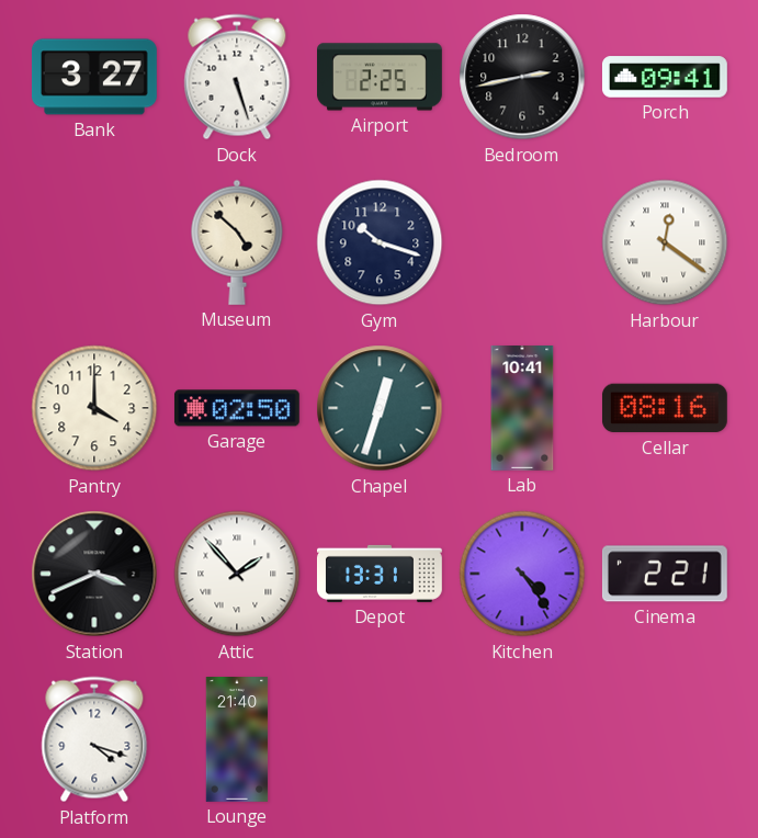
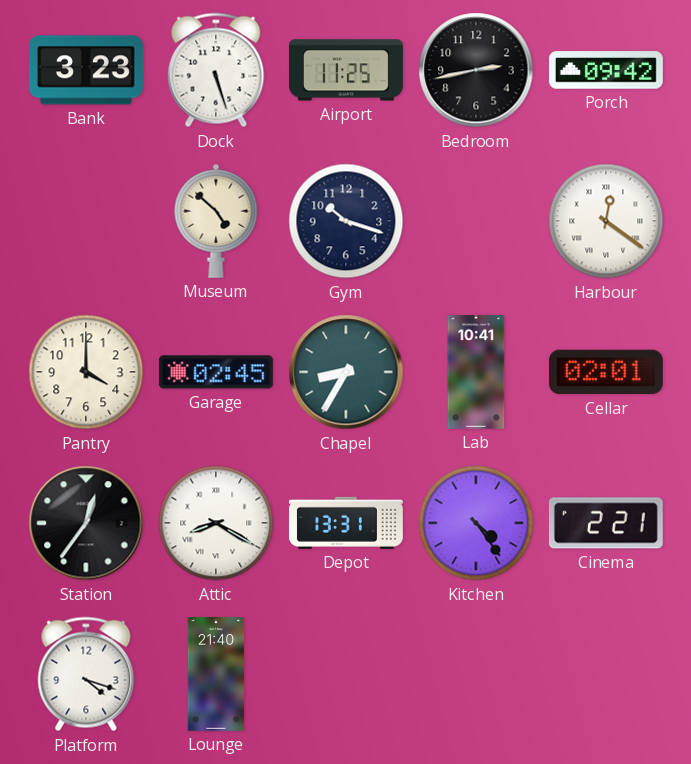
Bank: 3:27 -> 3:23 (86, 70)
Airport: 2:25 -> 11:25 (347, 70)
Porch: 09:41 -> 09:42 (606, 70)
Garage: 02:50 -> 02:45 (216, 372)
Chapel: 12:33 -> 8:35 (346, 372)
Cellar: 08:16 -> 02:01 (606, 372)
Station: 3:41 -> 12:36 (86, 523)
Attic: 1:53 -> 8:20 (216, 523)
